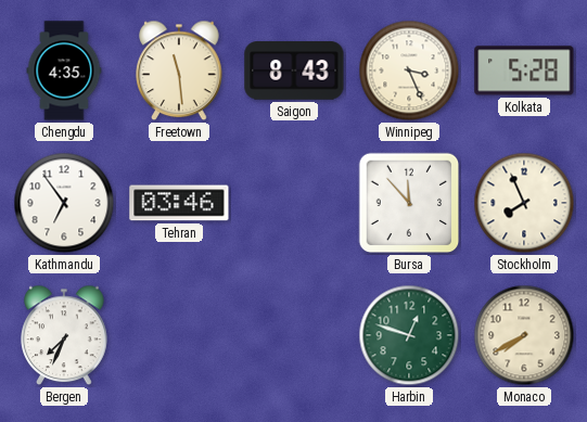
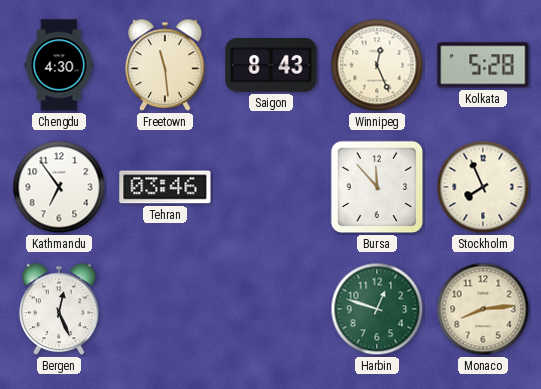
Chengdu: 4:35 -> 4:30 (59, 65)
Winnipeg: 3:26 -> 12:26 (377, 65)
Bergen: 7:34 -> 12:26 (59, 309)
Monaco: 7:40 -> 8:14 (483, 309)
